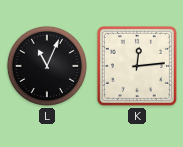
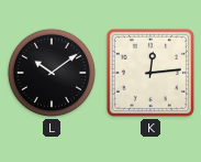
L: 11:04 -> 10:09 (52, 73)
